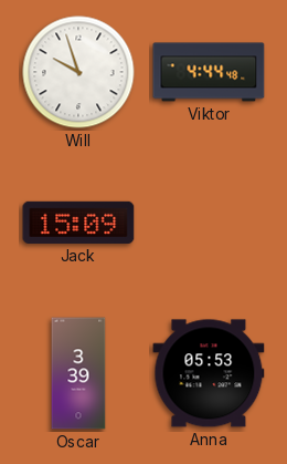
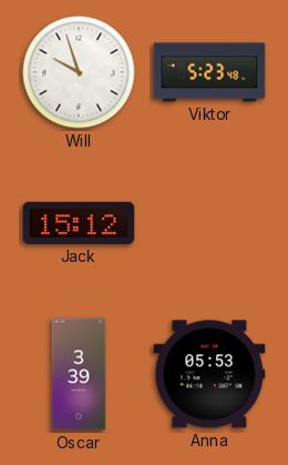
Viktor: 4:44 -> 5:23 (209, 72)
Jack: 15:09 -> 15:12 (79, 223)
